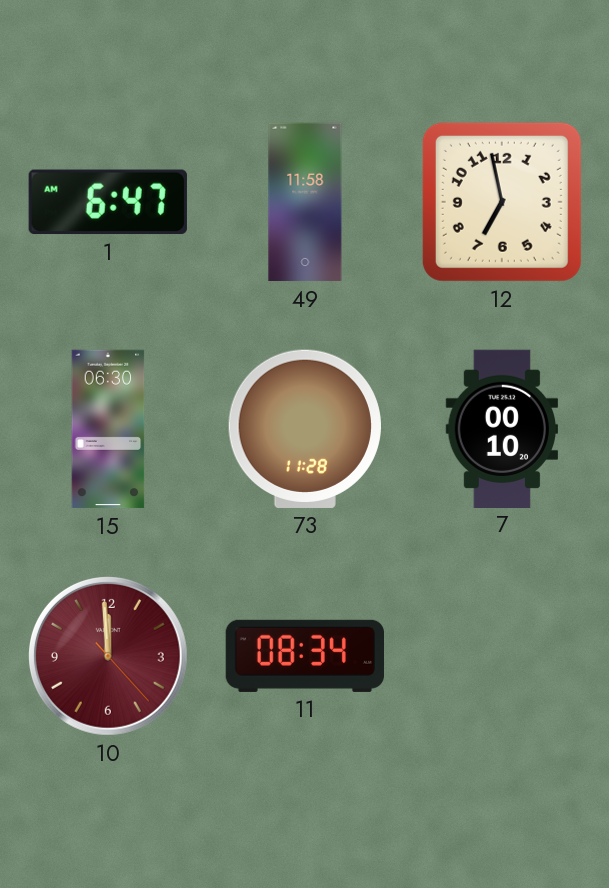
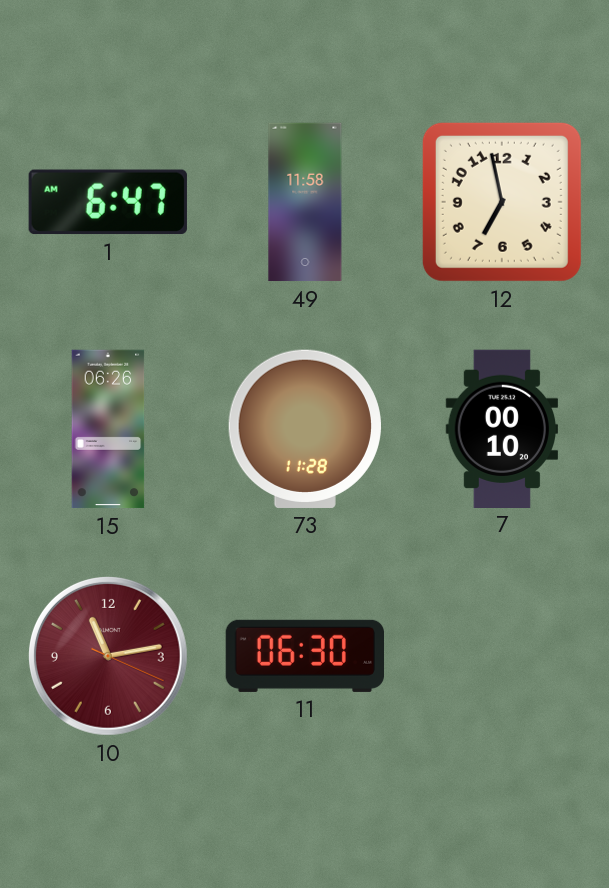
15: 06:30 -> 06:26 (108, 429)
10: 11:59 -> 11:13 (108, 656)
11: 08:34 -> 06:30 (304, 656)
